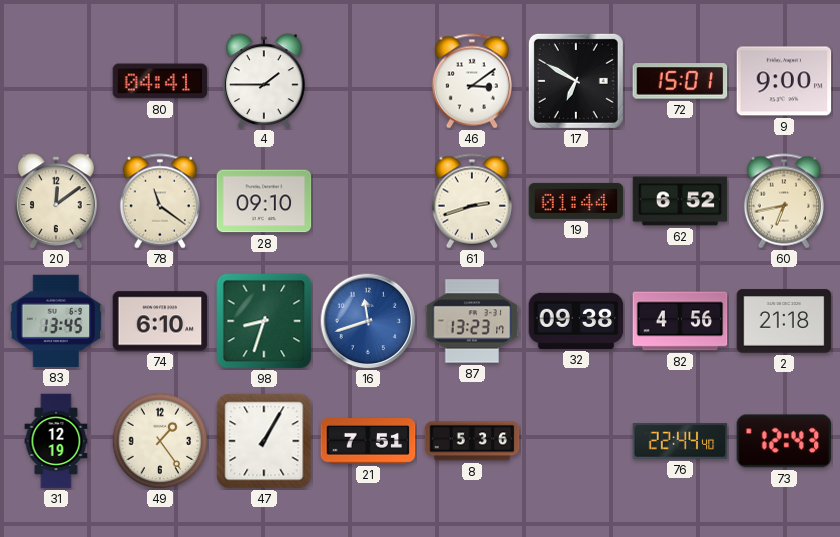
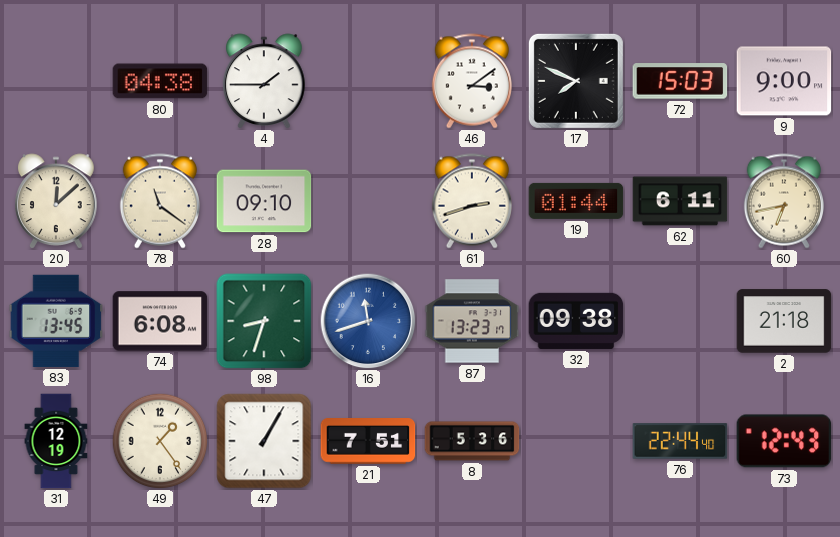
80: 04:41 -> 04:38 (160, 81)
17: 6:50 -> 7:49 (576, 81)
72: 15:01 -> 15:03 (680, 81)
20: 12:09 -> 12:08 (57, 201)
62: 6:52 -> 6:11 (680, 201)
74: 6:10 -> 6:08 (160, 321)
82: 4:56 -> none (680, 321)
